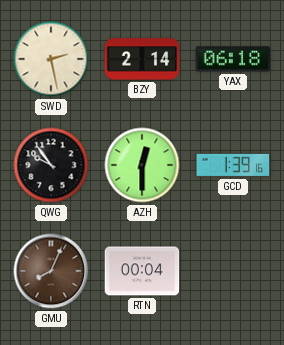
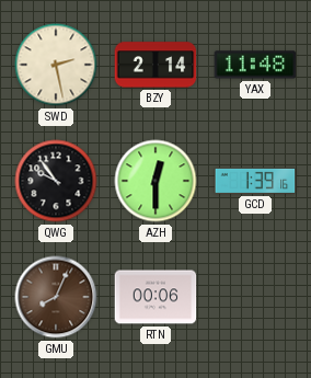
YAX: 06:18 -> 11:48 (255, 65)
RTN: 00:04 -> 00:06 (155, 297)
